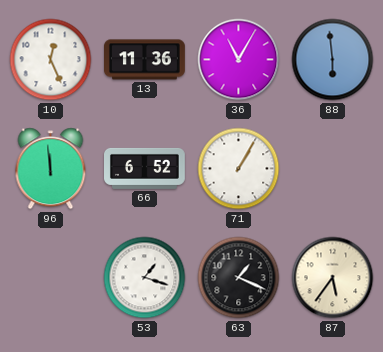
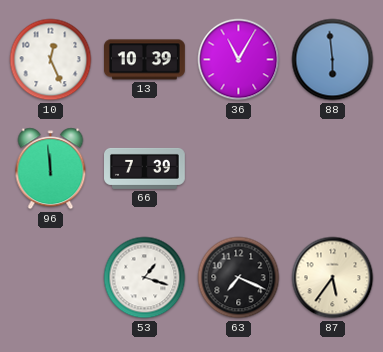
13: 11:36 -> 10:39 (145, 60)
66: 6:52 -> 7:39 (145, 168)
71: 1:05 -> none (239, 169)
63: 1:19 -> 7:19 (239, 278)
